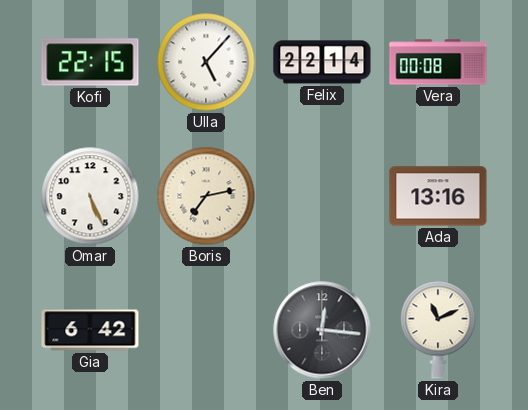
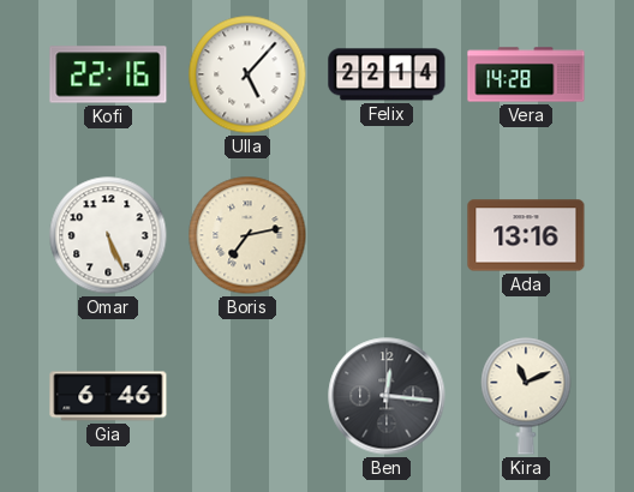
Kofi: 22:15 -> 22:16 (108, 74)
Vera: 00:08 -> 14:28 (526, 74)
Gia: 6:42 -> 6:46 (108, 396)
